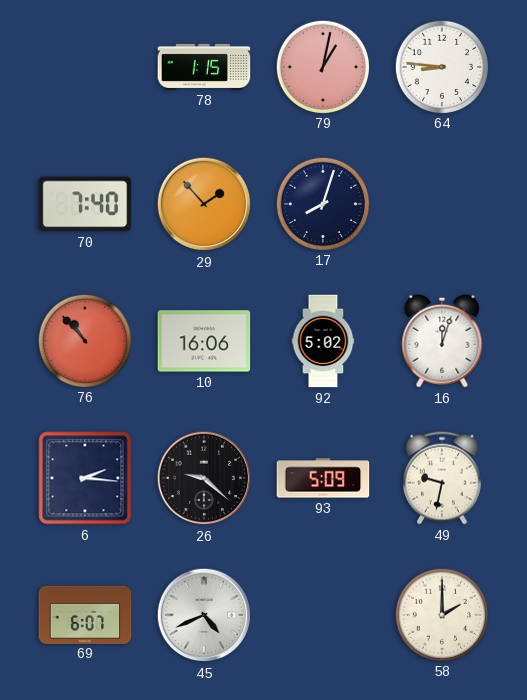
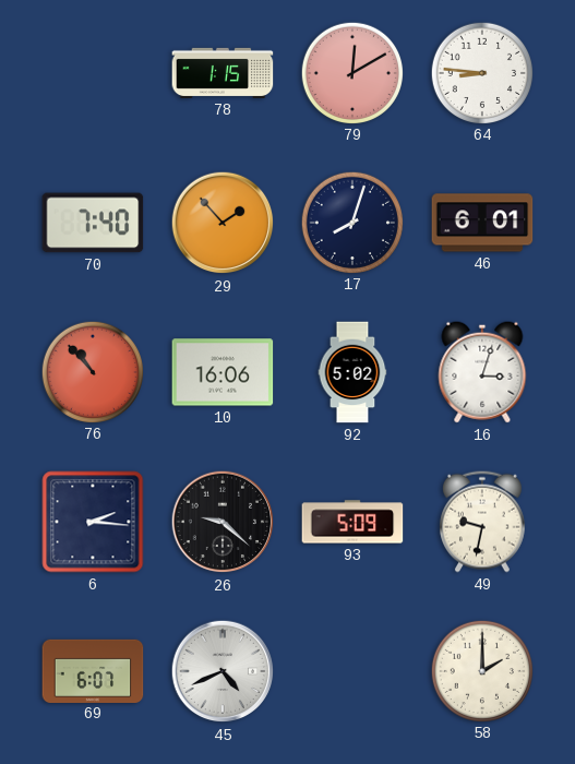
79: 1:02 -> 12:10 (351, 72)
46: none -> 6:01 (482, 223)
16: 12:03 -> 3:03 (482, 372)
